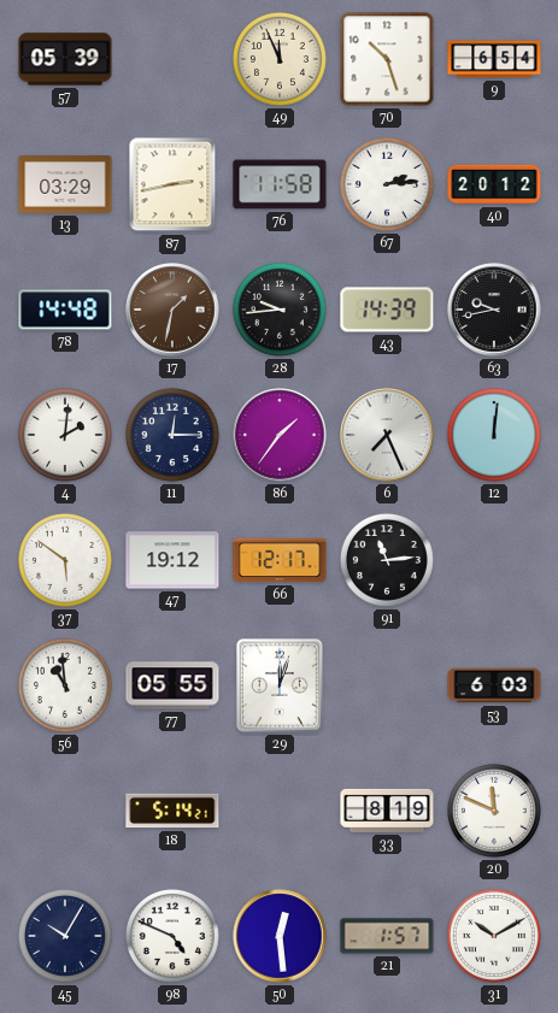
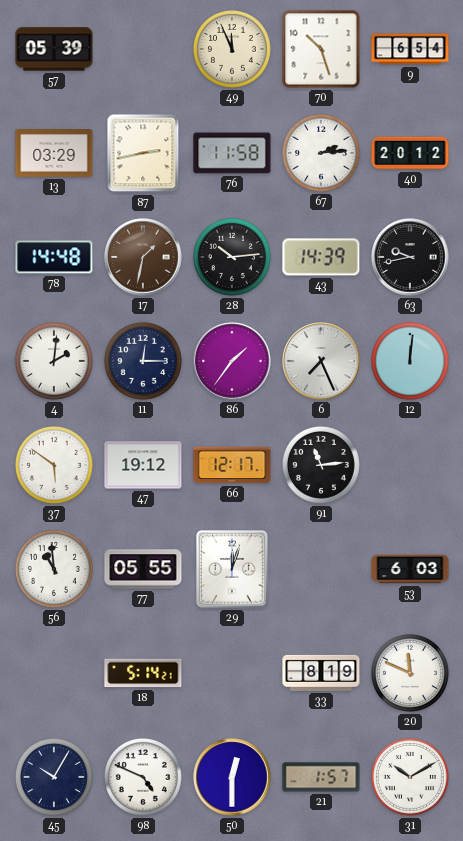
28: 9:44 -> 10:14 (232, 257)
50: 12:29 -> 12:30 (232, 777)
